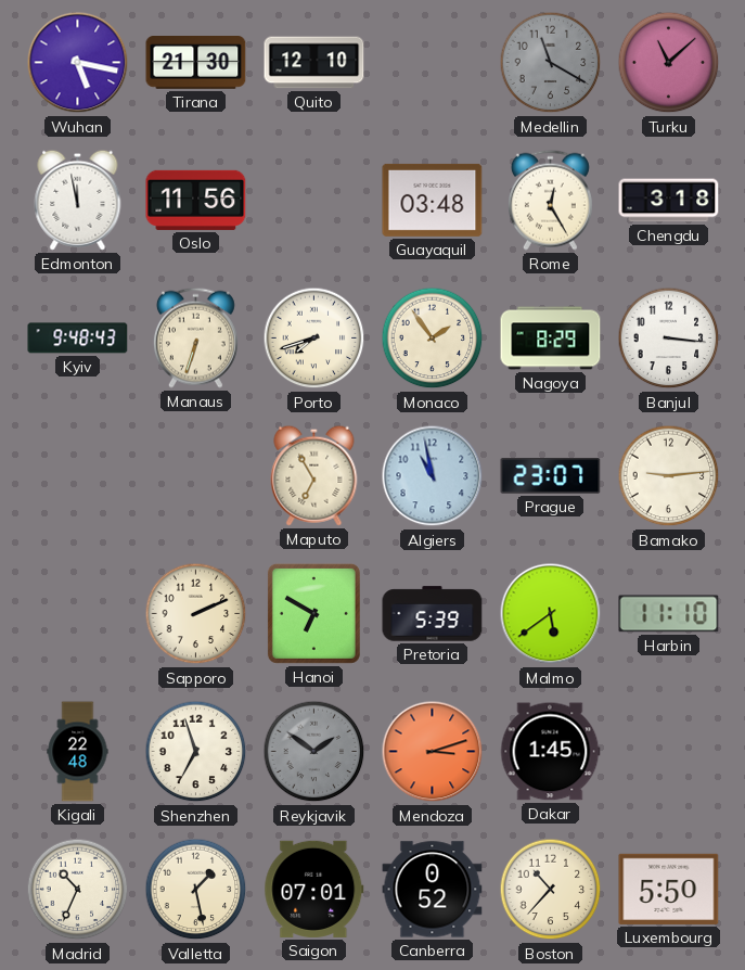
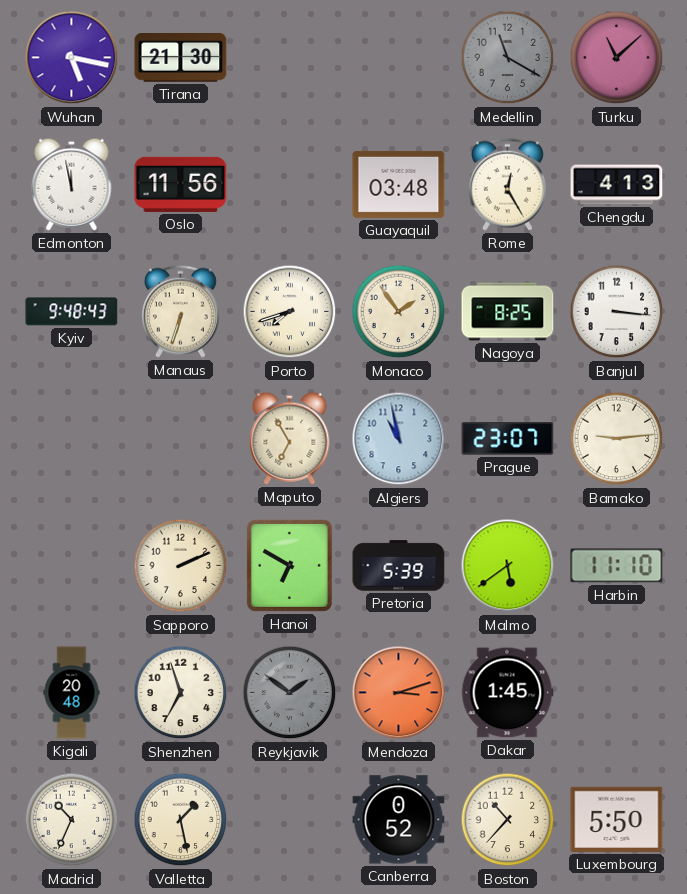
Quito: 12:10 -> none (314, 63)
Chengdu: 3:18 -> 4:13 (617, 185)
Nagoya: 8:29 -> 8:25 (508, 312)
Kigali: 22:48 -> 20:48 (72, 693)
Saigon: 07:01 -> none (314, 889)
